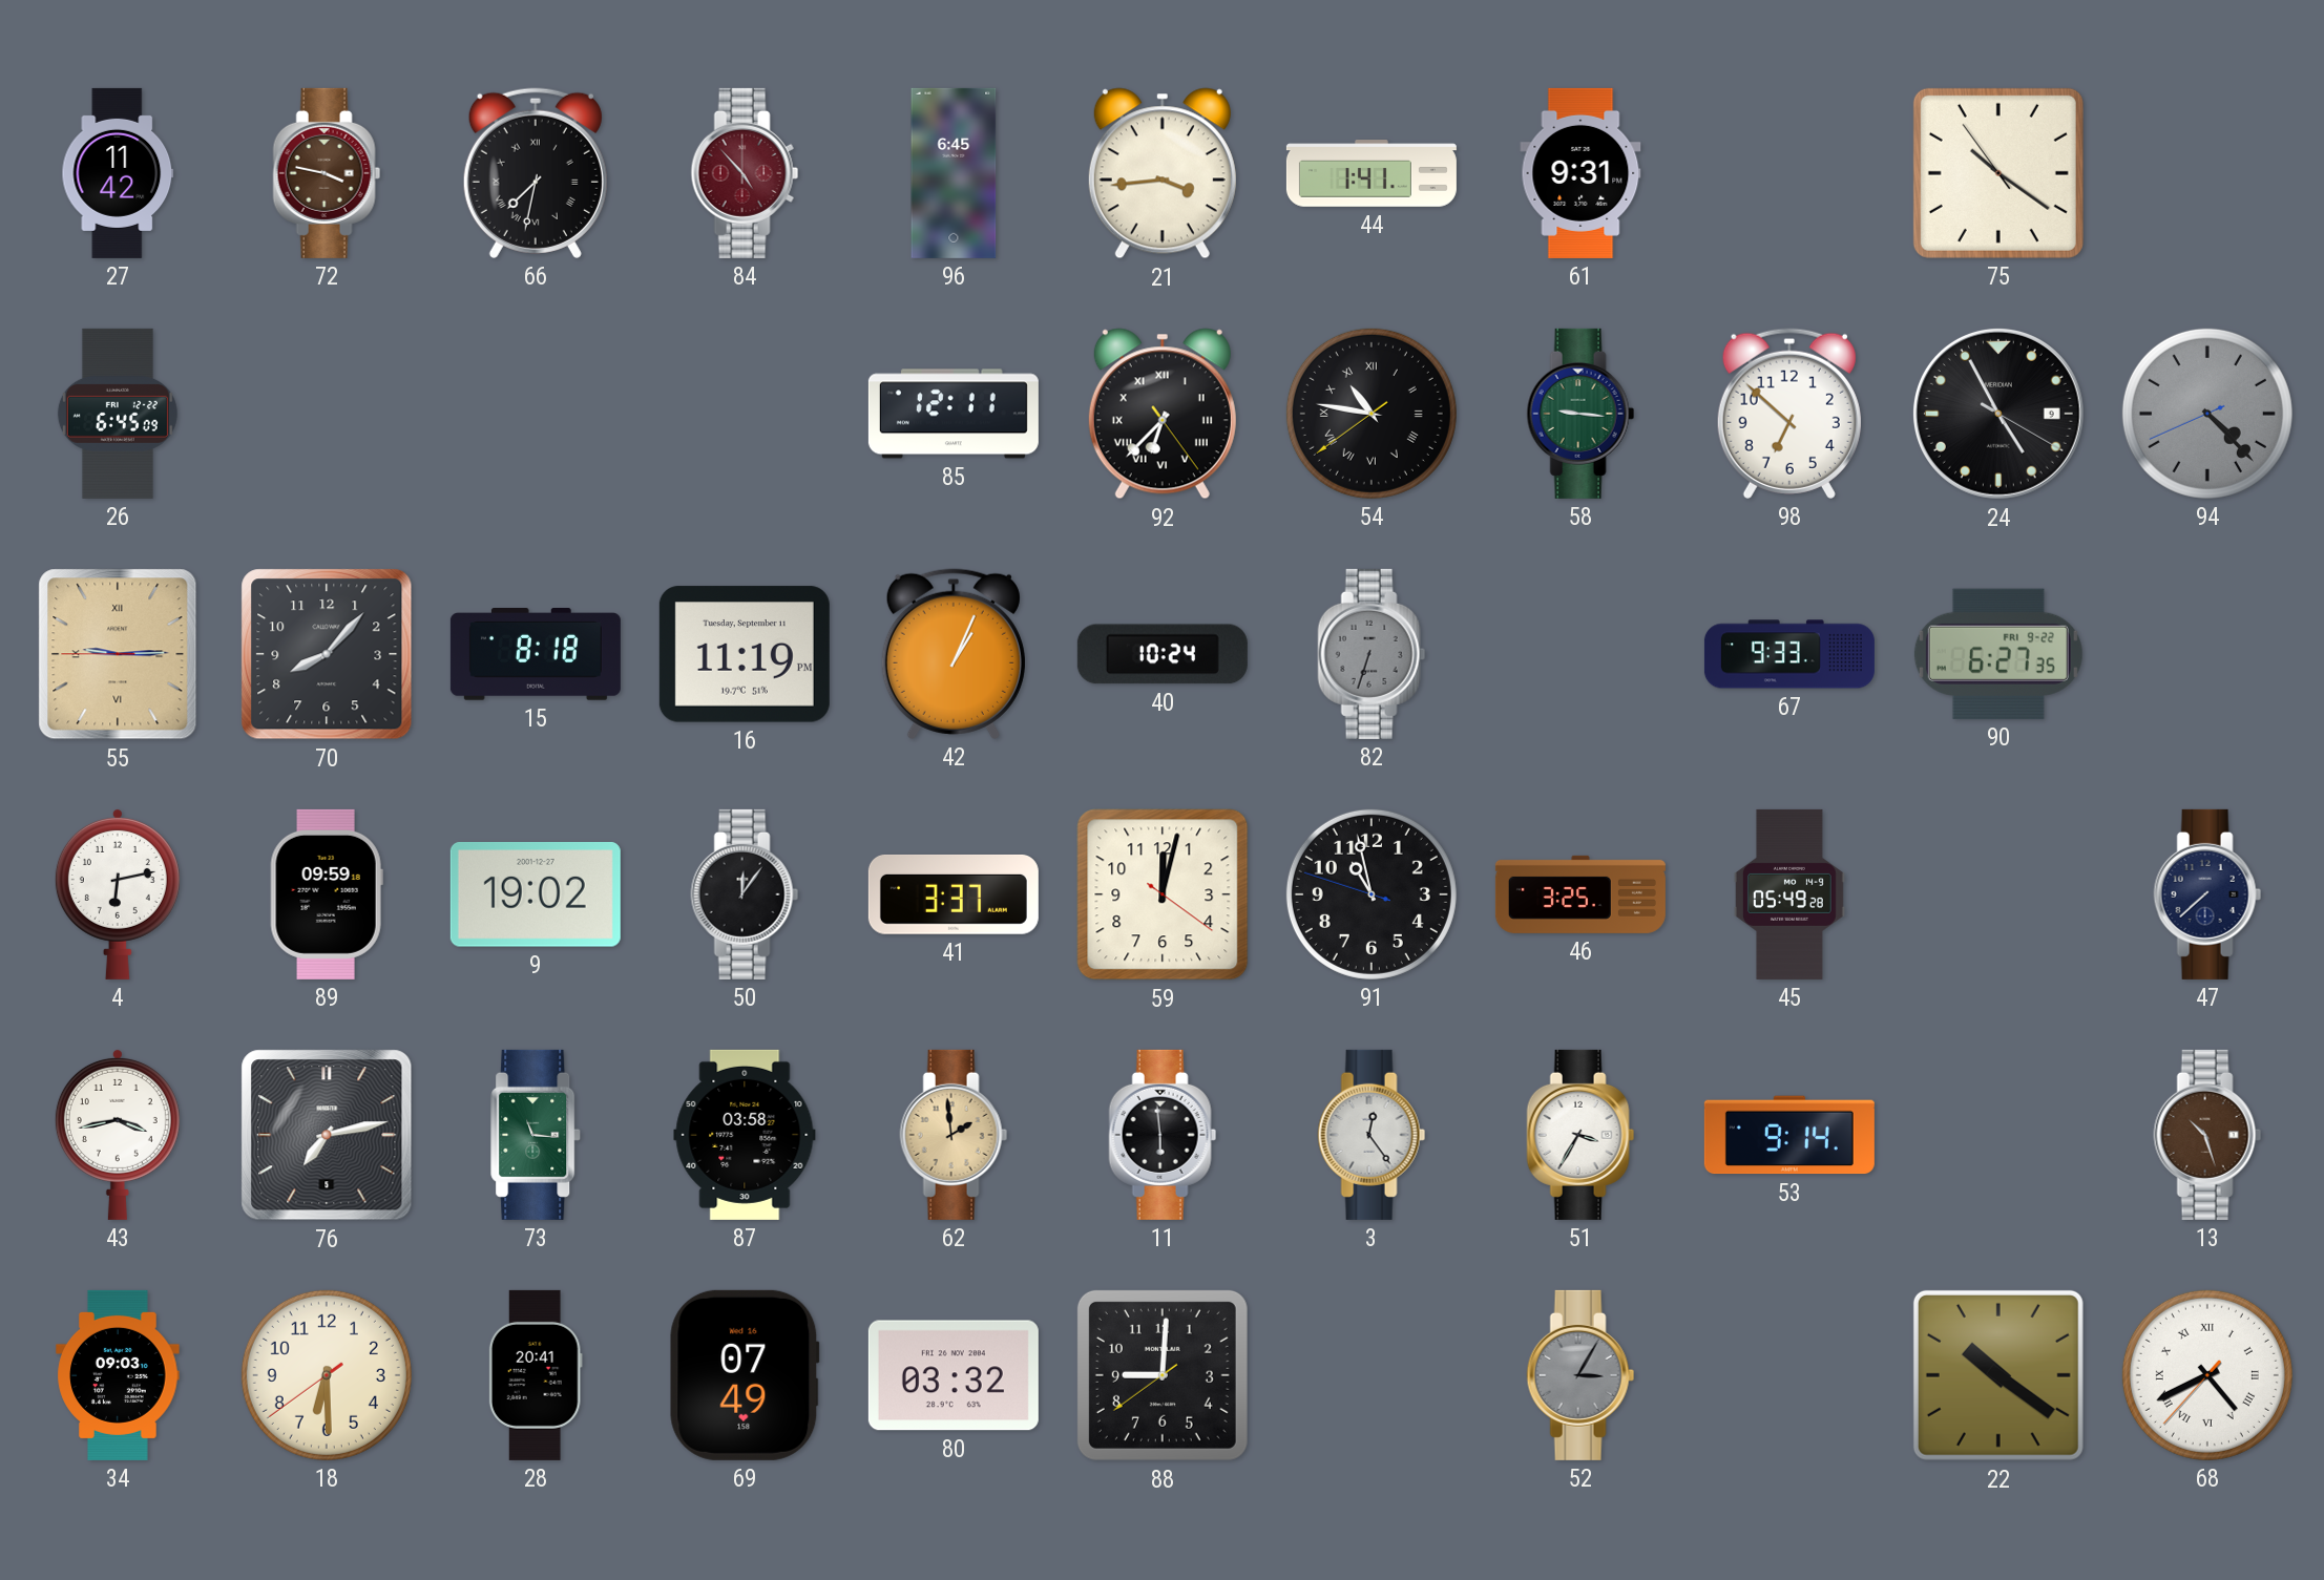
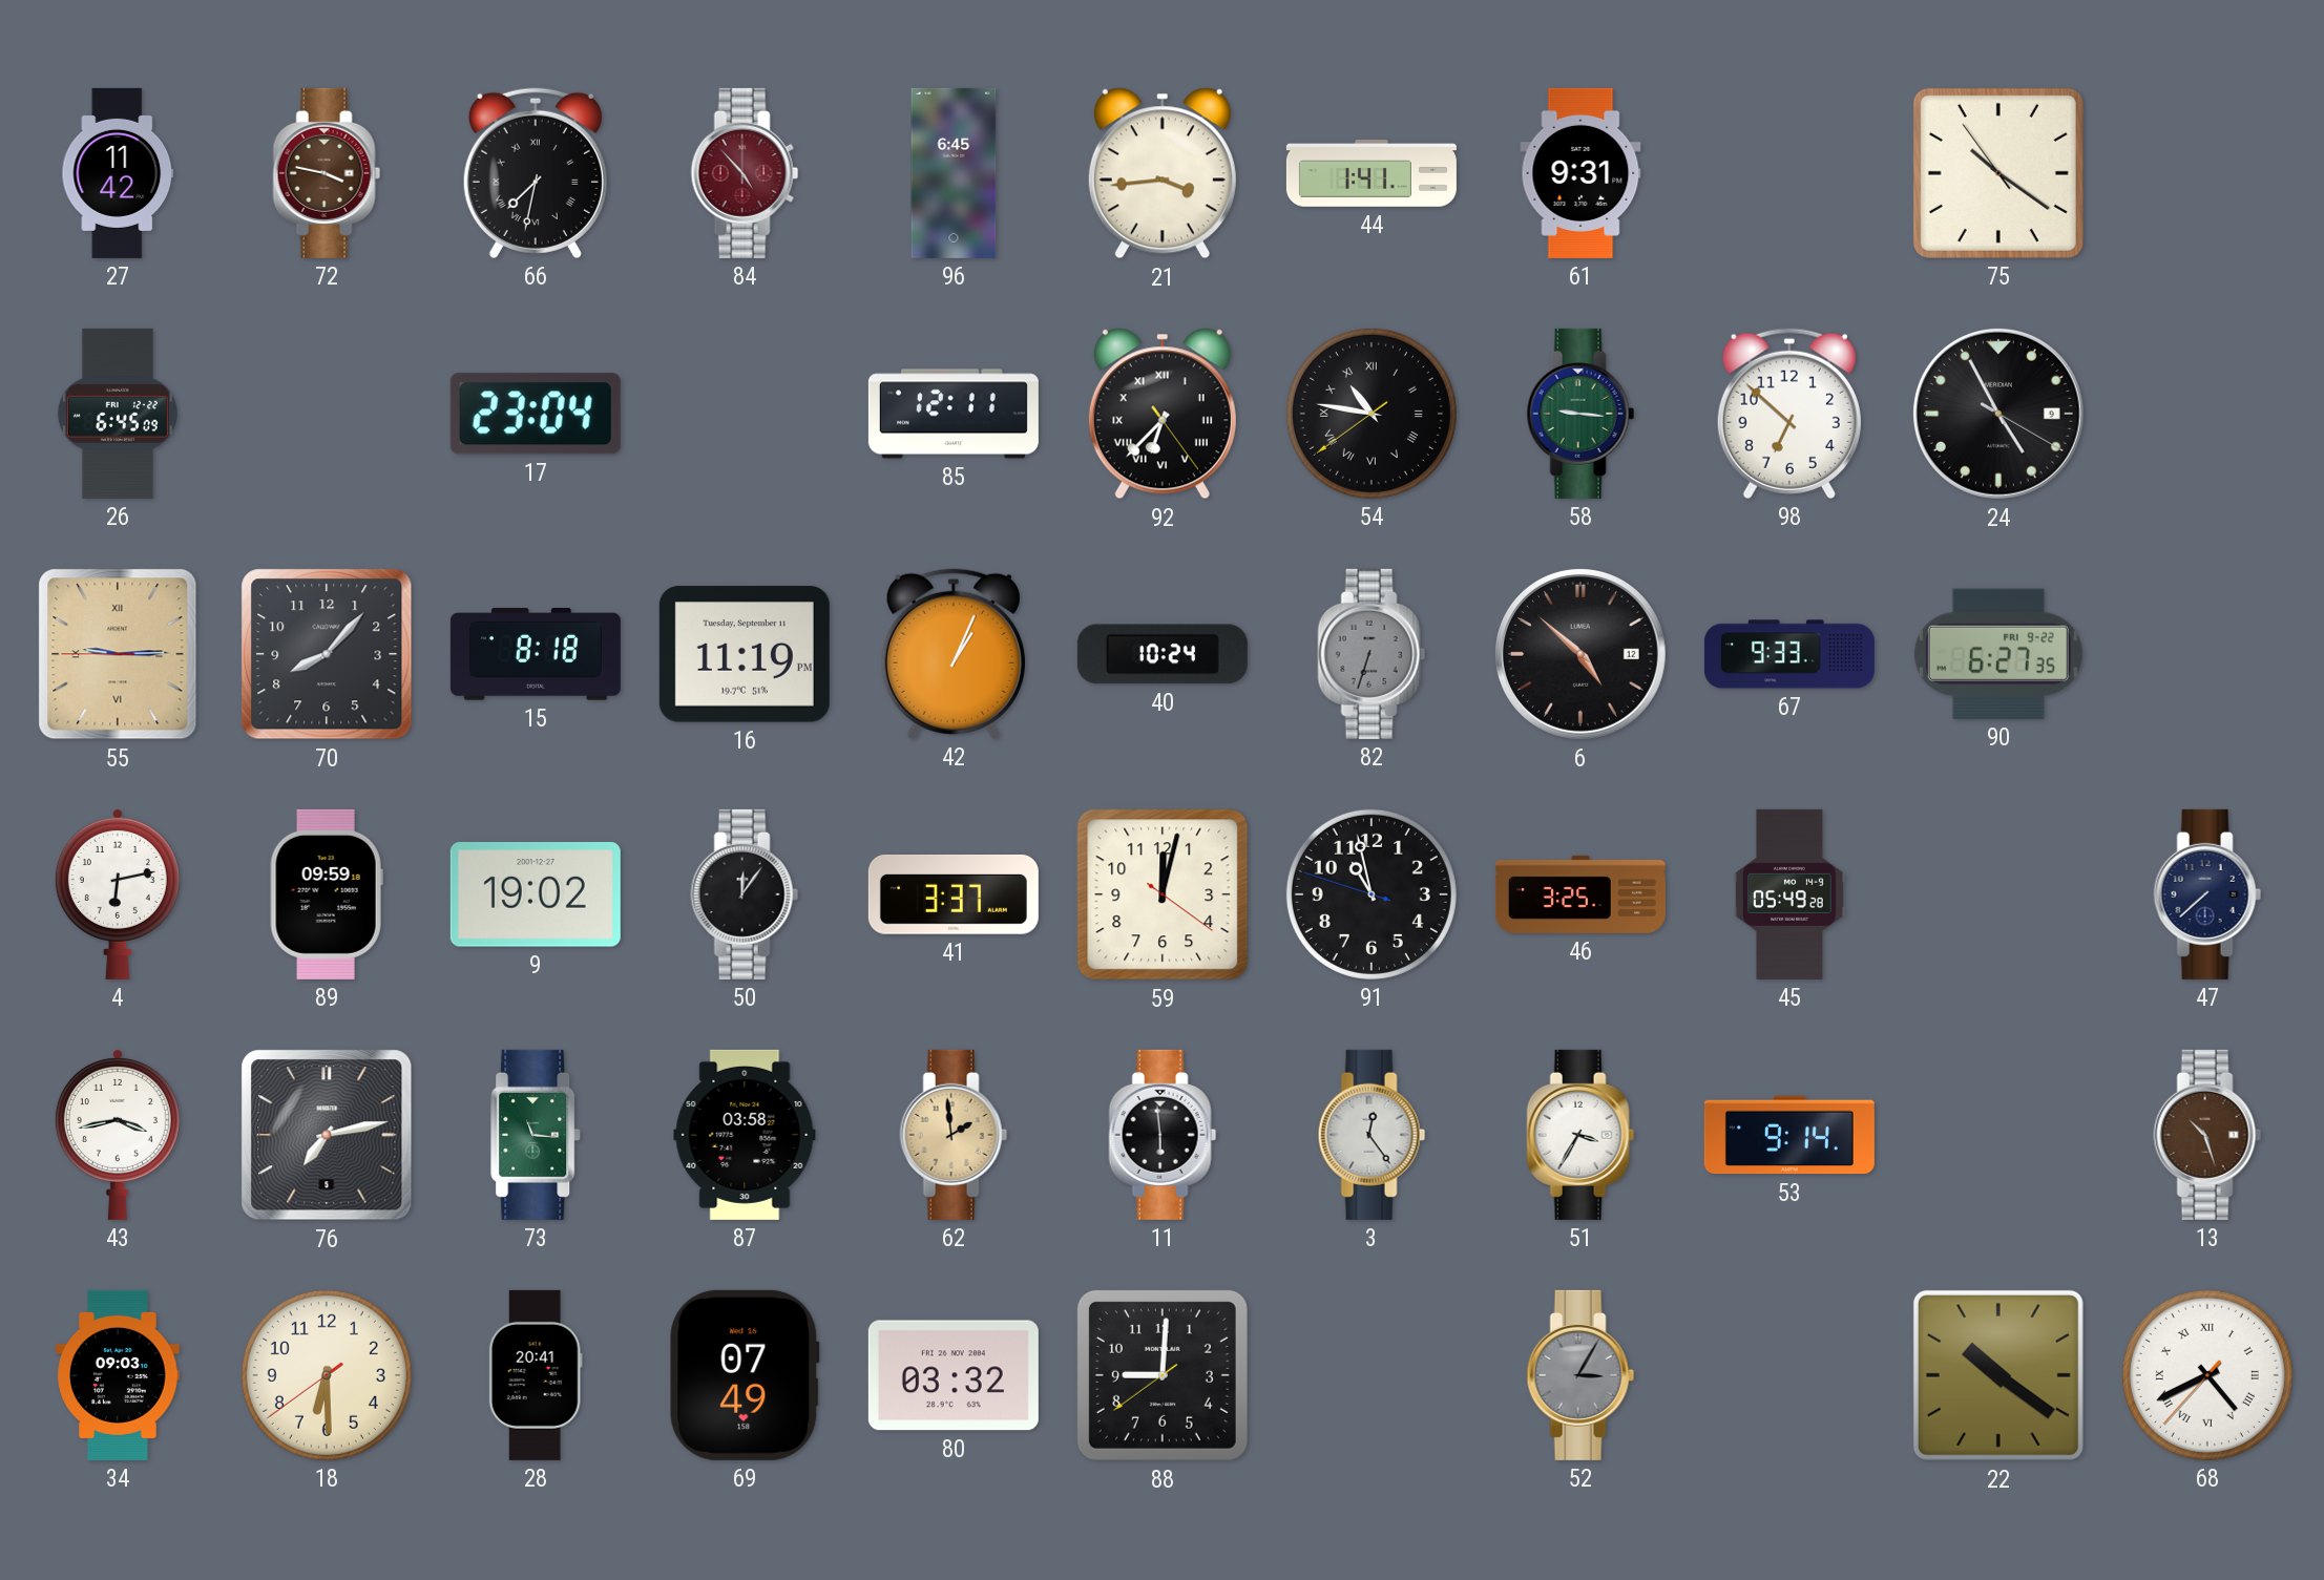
17: none -> 23:04 (536, 414)
94: 4:22 -> none (2207, 414)
6: none -> 4:52 (1580, 654)
